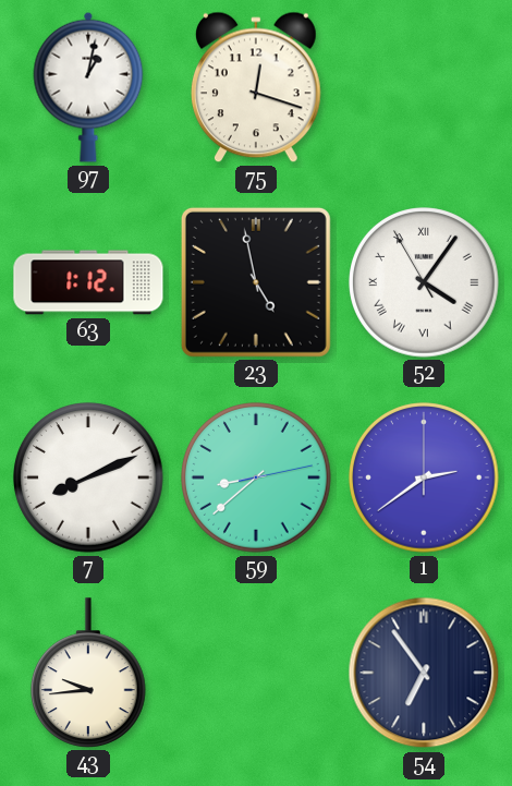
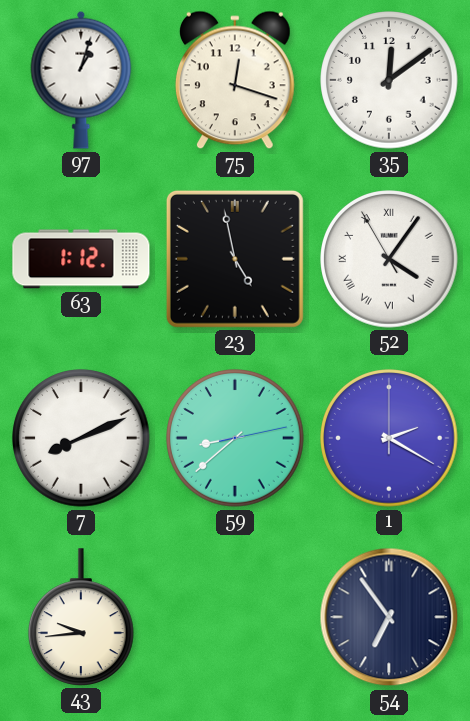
97: 1:02 -> 1:03 (81, 80)
35: none -> 12:09 (389, 80)
1: 2:39 -> 2:20 (389, 438)
